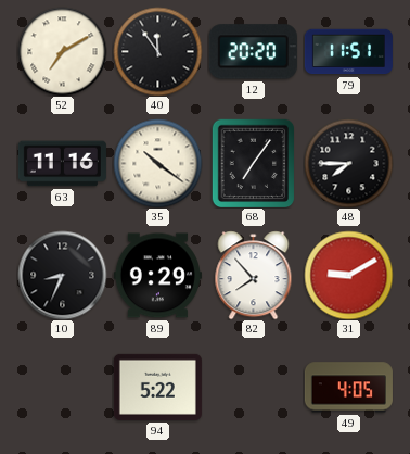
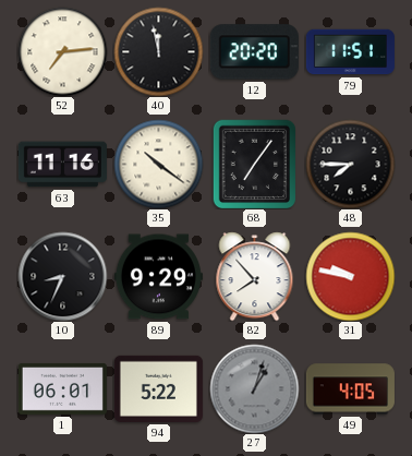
52: 7:10 -> 7:14 (62, 51)
40: 11:54 -> 11:58 (158, 51)
31: 9:10 -> 9:47 (350, 276)
1: none -> 06:01 (62, 388)
27: none -> 1:03 (254, 388)
